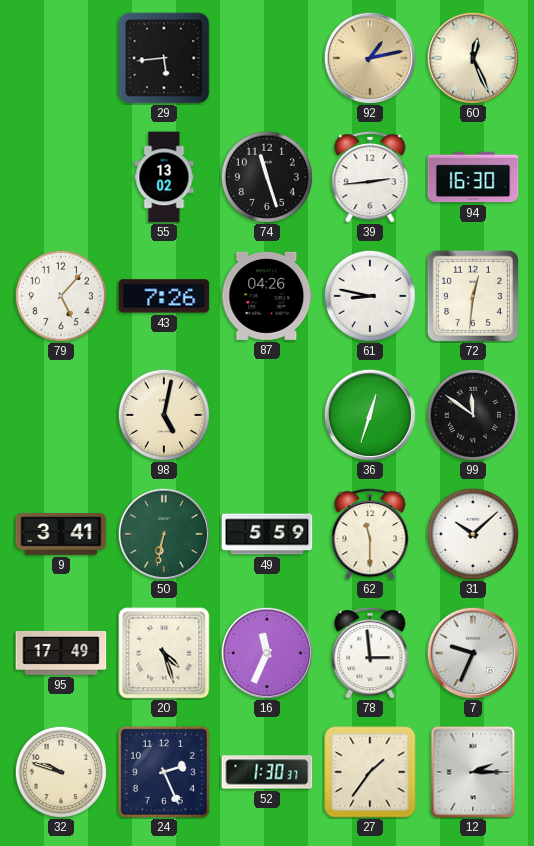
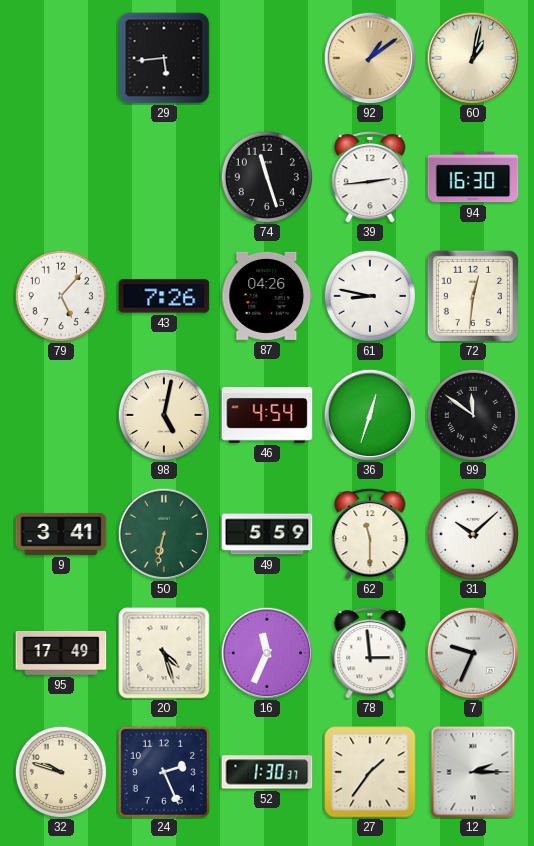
92: 1:13 -> 1:09 (369, 57)
60: 12:26 -> 1:02 (472, 57)
55: 13:02 -> none (164, 177)
46: none -> 4:54 (267, 415)
